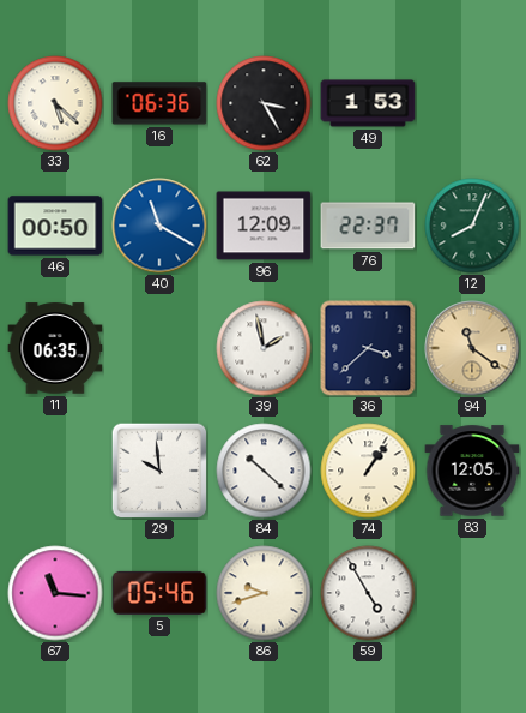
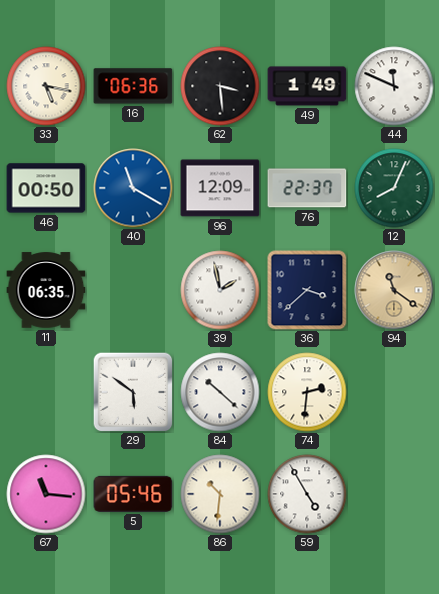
33: 5:22 -> 5:17 (46, 86)
62: 3:25 -> 3:29 (220, 86)
49: 1:53 -> 1:49 (307, 86)
44: none -> 11:49 (394, 86)
29: 9:59 -> 5:51 (133, 392)
74: 1:06 -> 2:31 (307, 392)
83: 12:05 -> none (472, 471)
86: 9:42 -> 10:31 (220, 494)
